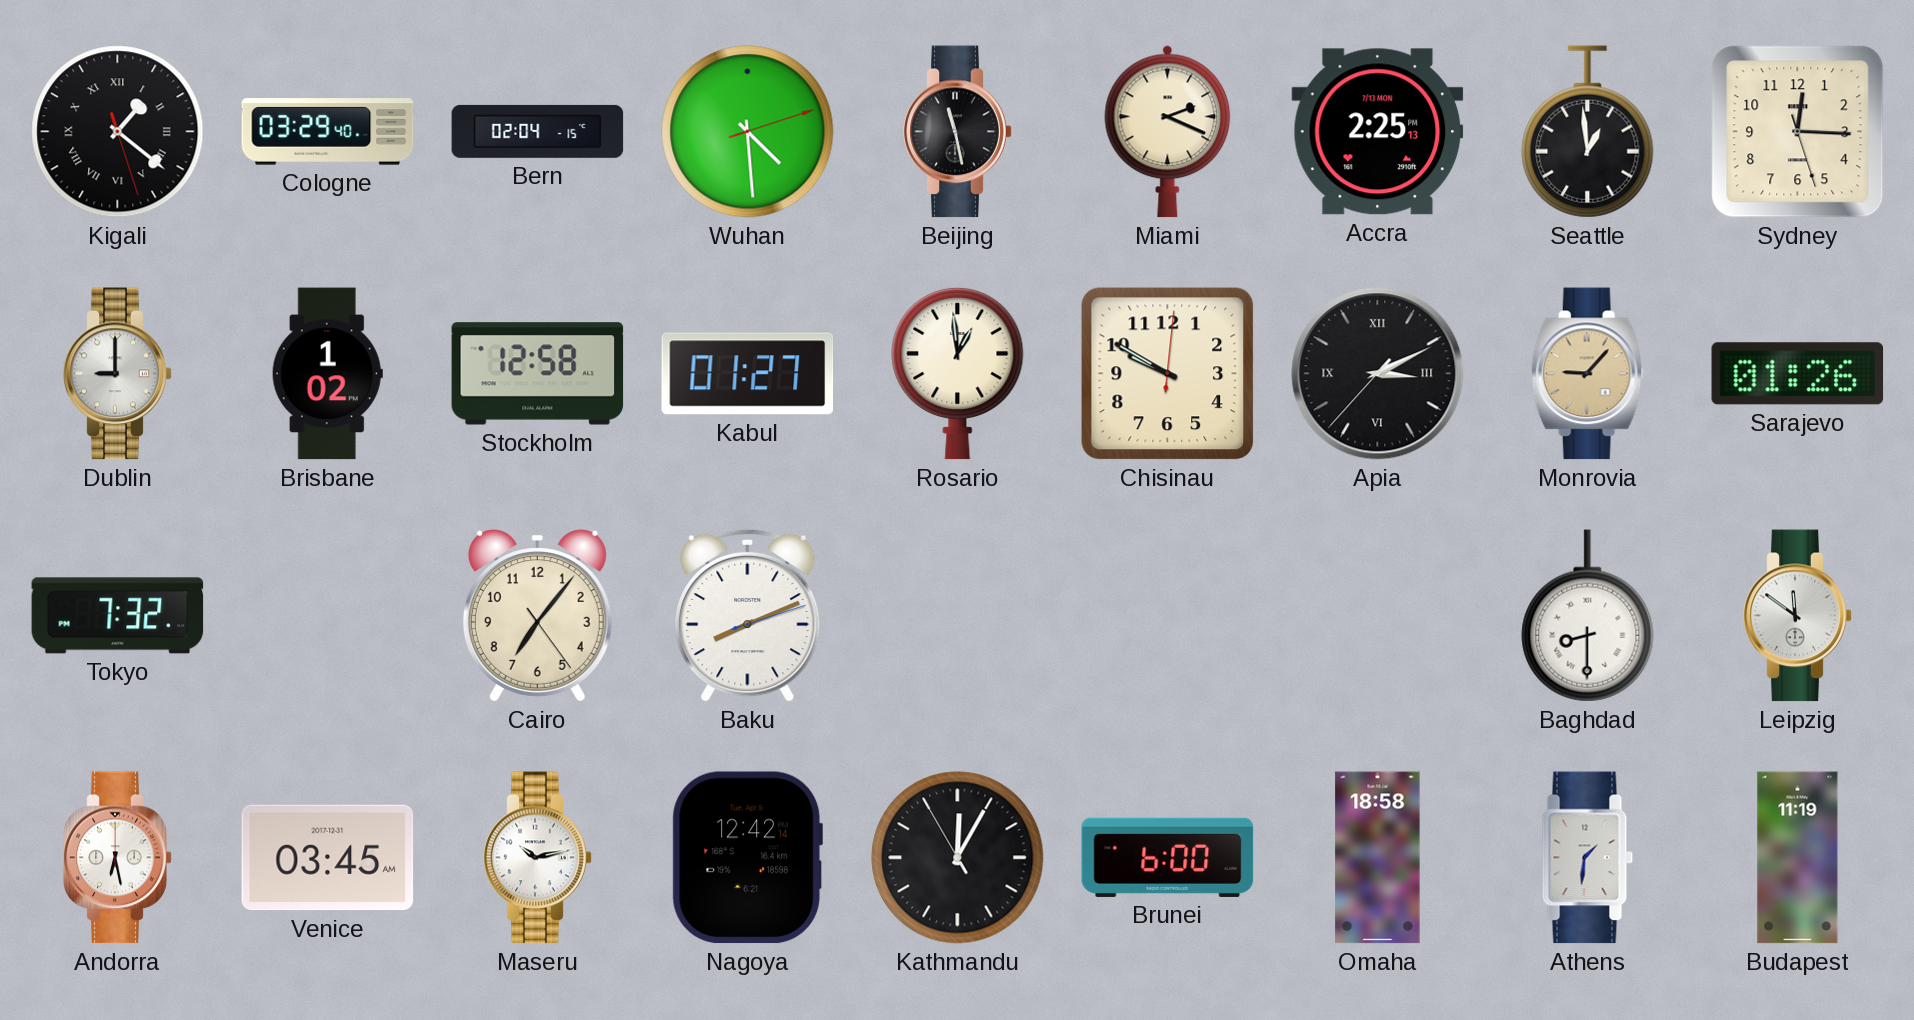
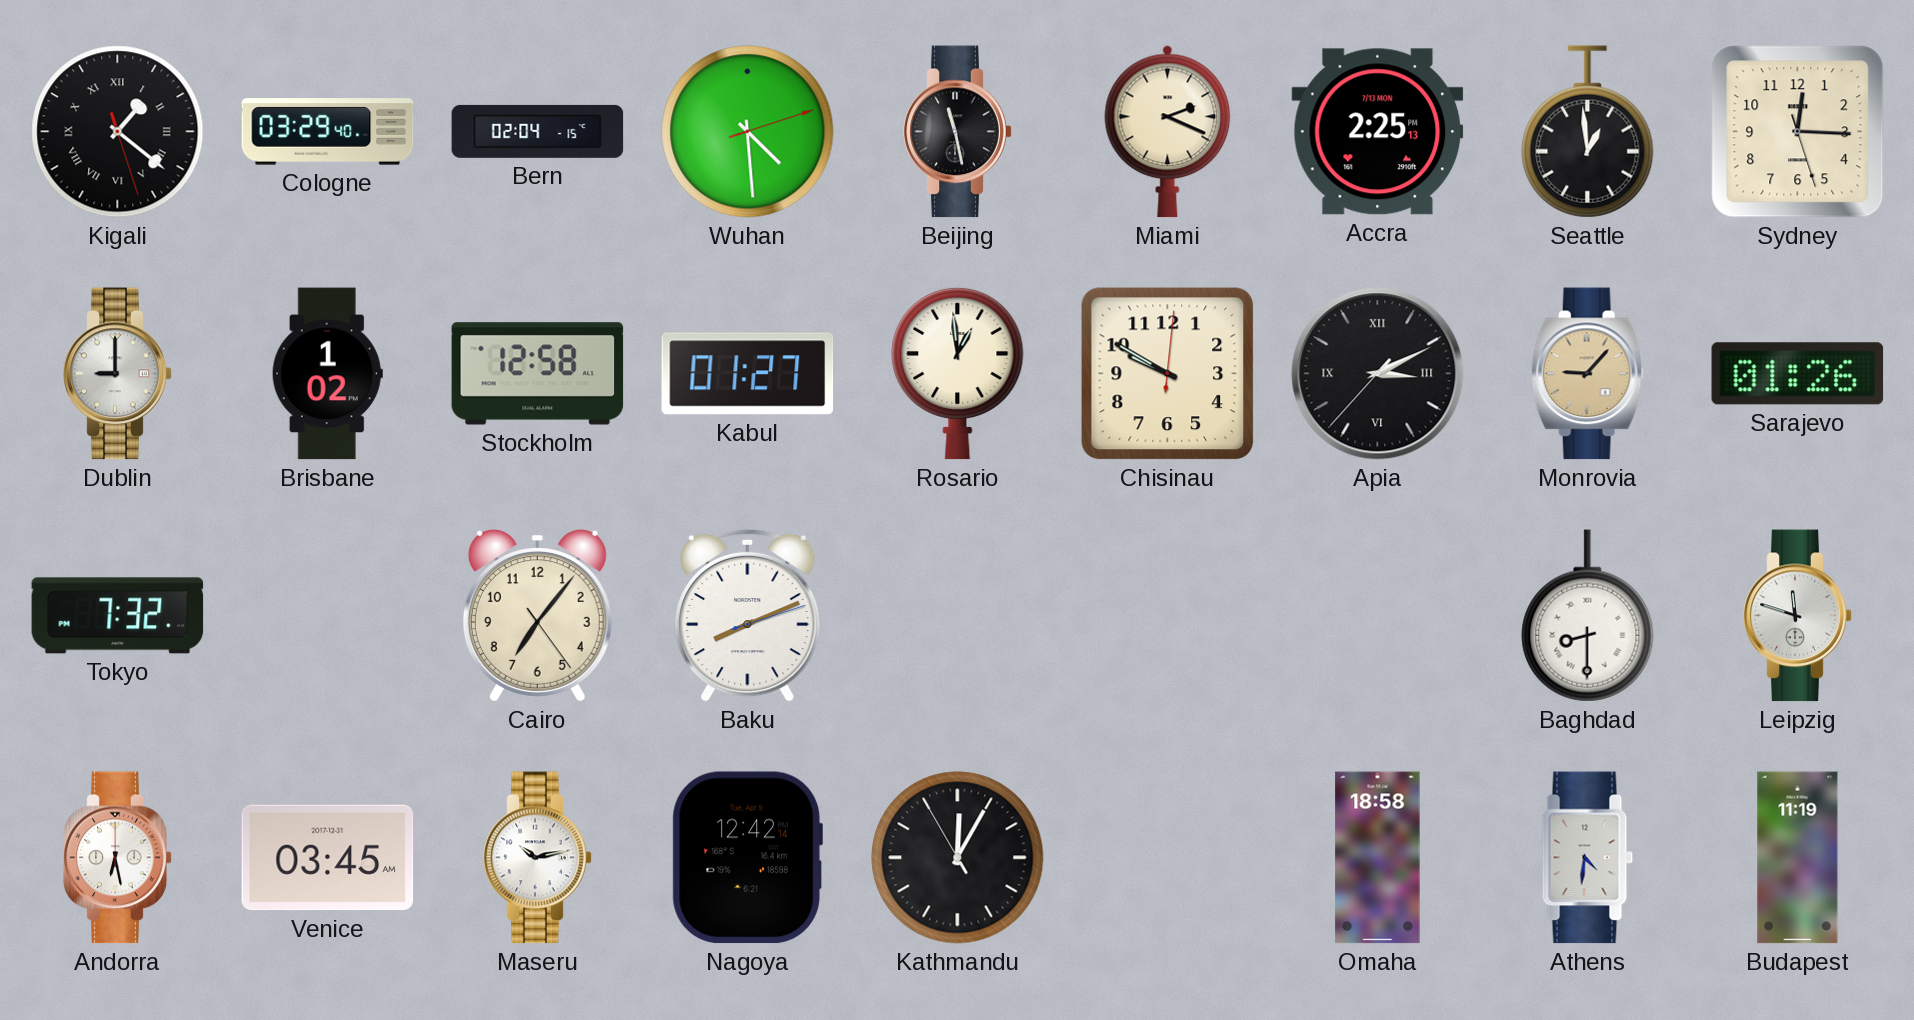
Leipzig: 11:51 -> 11:48 (1798, 616)
Brunei: 6:00 -> none (1168, 857)
Athens: 1:31 -> 4:31 (1588, 858)
